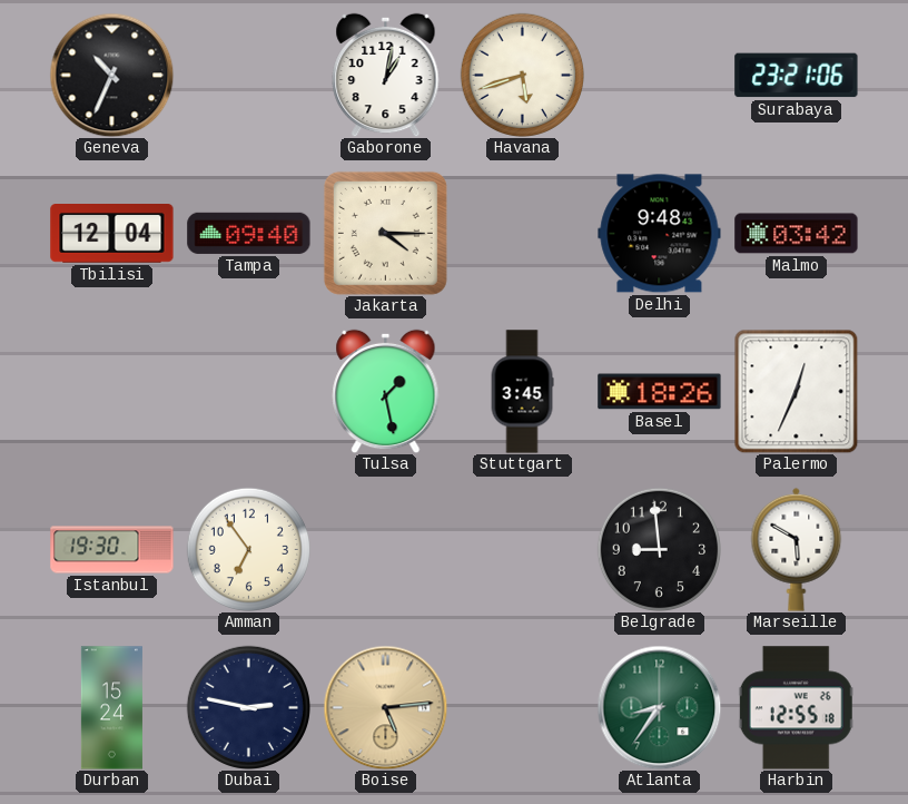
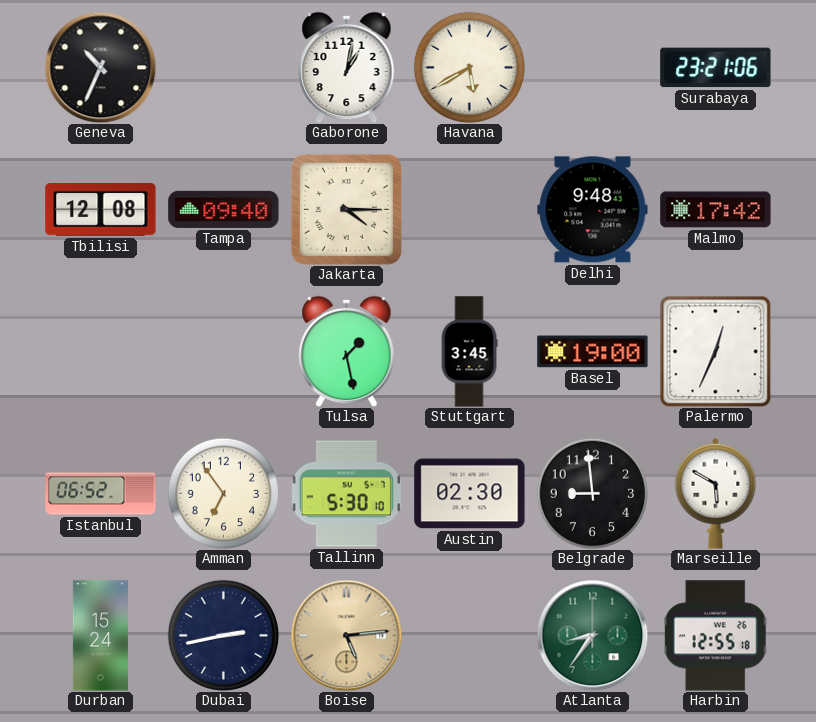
Havana: 5:42 -> 5:40 (469, 67)
Tbilisi: 12:04 -> 12:08 (101, 210)
Malmo: 03:42 -> 17:42 (716, 210)
Basel: 18:26 -> 19:00 (593, 352)
Istanbul: 19:30 -> 06:52 (101, 494)
Tallinn: none -> 5:30 (346, 494)
Austin: none -> 02:30 (470, 494)
Dubai: 2:47 -> 2:43 (223, 635)
